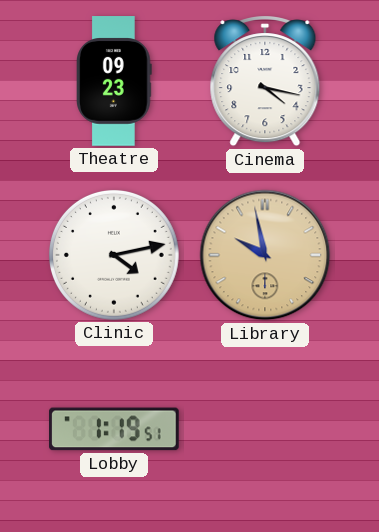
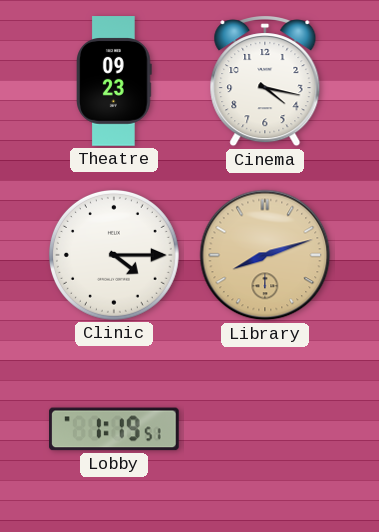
Clinic: 4:13 -> 4:15 (114, 255)
Library: 9:58 -> 8:12 (265, 255)
